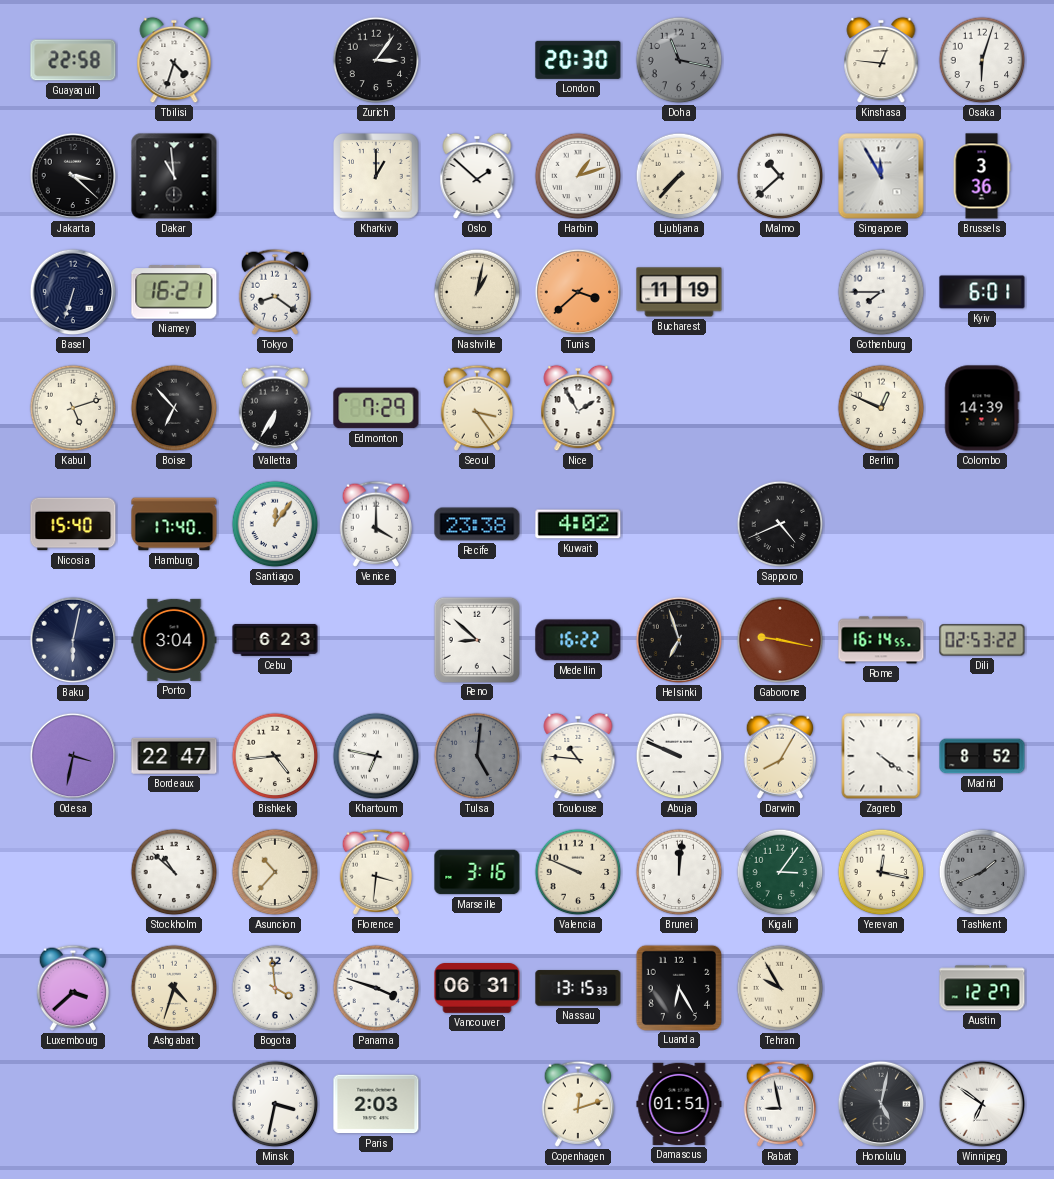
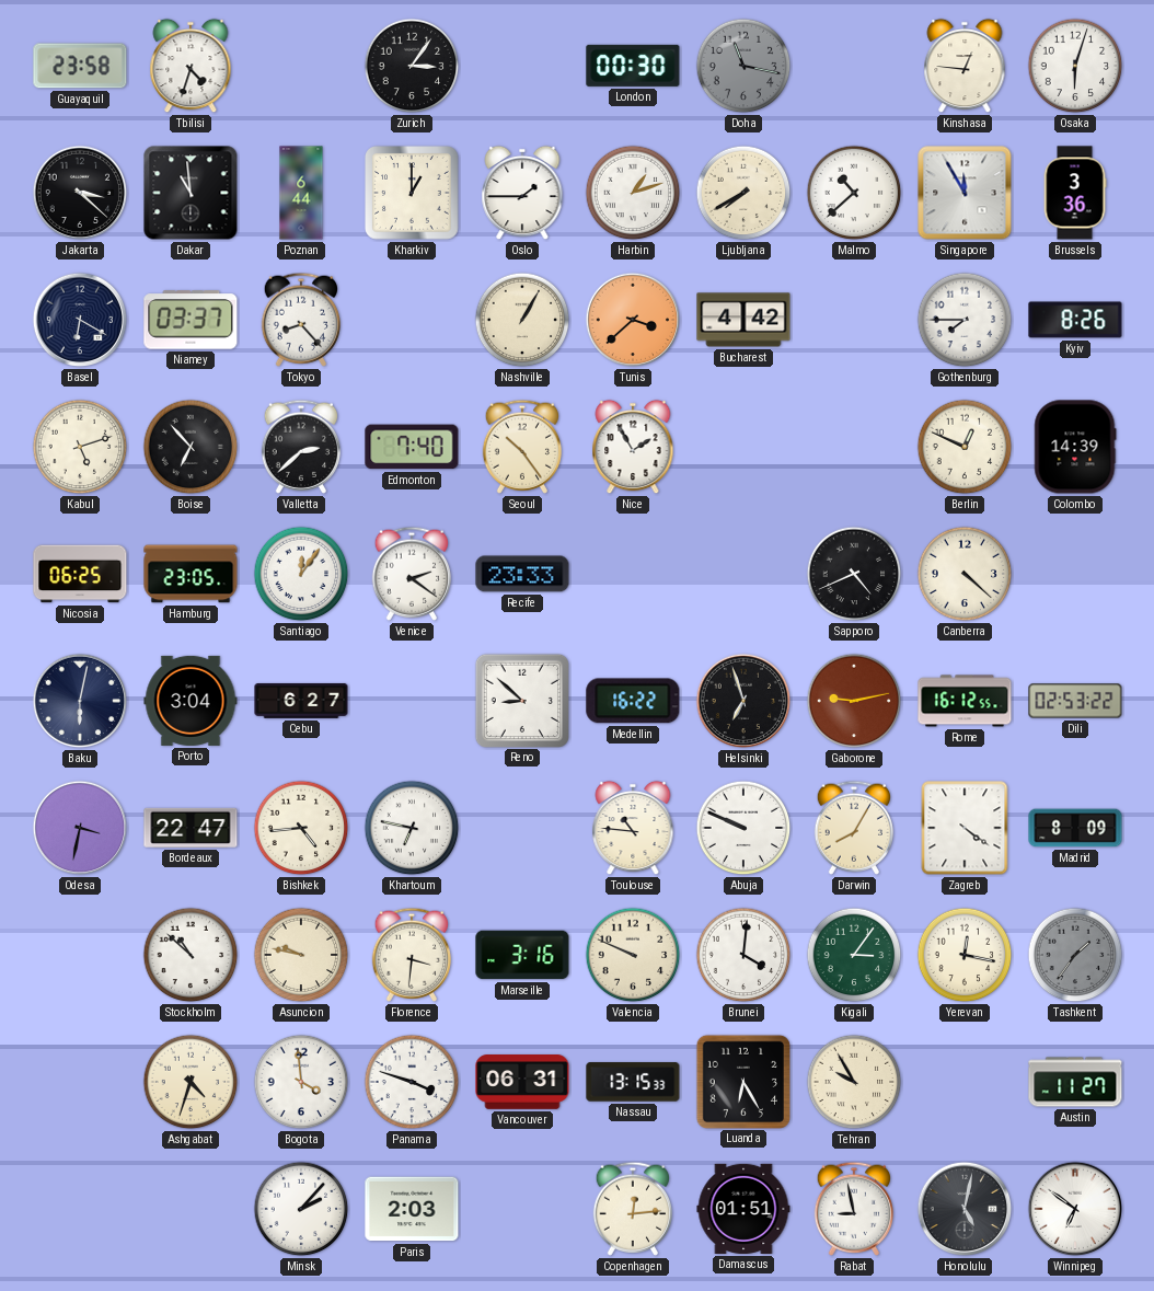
Guayaquil: 22:58 -> 23:58 (80, 66)
London: 20:30 -> 00:30 (633, 66)
Poznan: none -> 6:44 (301, 193)
Oslo: 1:52 -> 1:45 (522, 193)
Ljubljana: 7:37 -> 7:40 (743, 193)
Basel: 6:33 -> 6:20 (80, 320)
Niamey: 16:21 -> 03:37 (191, 320)
Tokyo: 8:21 -> 8:23 (300, 320)
Nashville: 1:02 -> 1:05 (522, 320)
Bucharest: 11:19 -> 4:42 (743, 320)
Kyiv: 6:01 -> 8:26 (1075, 320)
Valletta: 6:35 -> 2:38 (300, 447)
Edmonton: 7:29 -> 7:40 (412, 447)
Seoul: 3:24 -> 10:24 (521, 447)
Nicosia: 15:40 -> 06:25 (80, 574)
Hamburg: 17:40 -> 23:05 (191, 574)
Venice: 4:00 -> 2:21 (411, 574)
Recife: 23:38 -> 23:33 (522, 574)
Kuwait: 4:02 -> none (578, 524)
Canberra: none -> 4:22 (965, 574)
Cebu: 6:23 -> 6:27 (301, 701)
Gaborone: 9:17 -> 9:13 (854, 701)
Rome: 16:14 -> 16:12 (965, 701)
Tulsa: 5:01 -> none (477, 756)
Madrid: 8:52 -> 8:09 (1075, 828)
Asuncion: 10:37 -> 9:47 (301, 955)
Brunei: 12:01 -> 4:01 (743, 955)
Tashkent: 1:41 -> 1:36 (1075, 955)
Luxembourg: 3:38 -> none (72, 988)
Austin: 12:27 -> 11:27 (1075, 1082)
Minsk: 3:32 -> 2:07 (301, 1209)
Copenhagen: 12:12 -> 12:14 (632, 1209)
